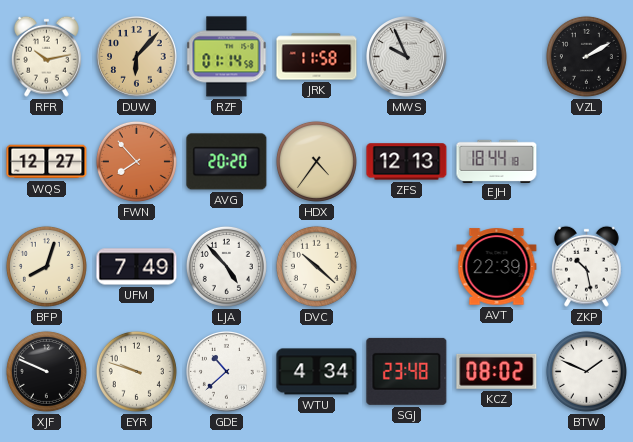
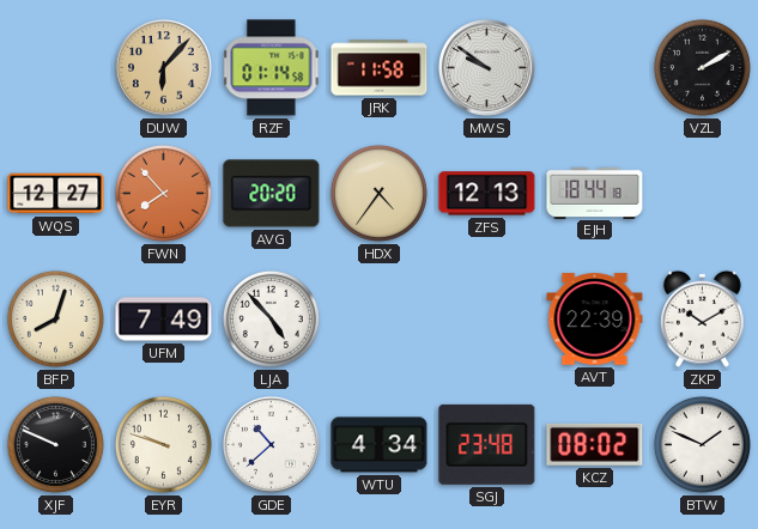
RFR: 10:13 -> none (46, 56)
MWS: 9:56 -> 9:51 (487, 68)
DVC: 10:22 -> none (316, 266)
ZKP: 10:28 -> 10:10 (702, 318)
